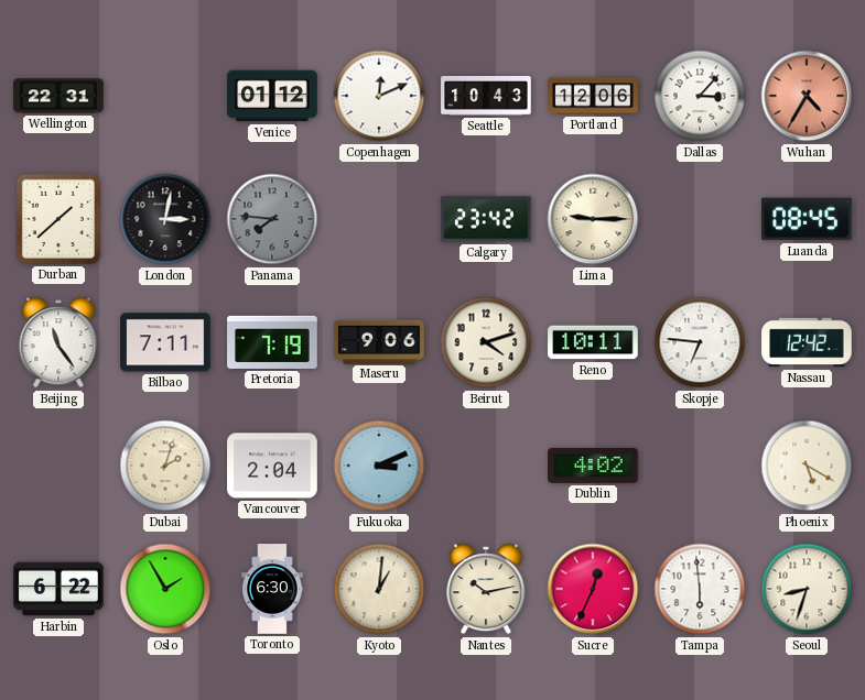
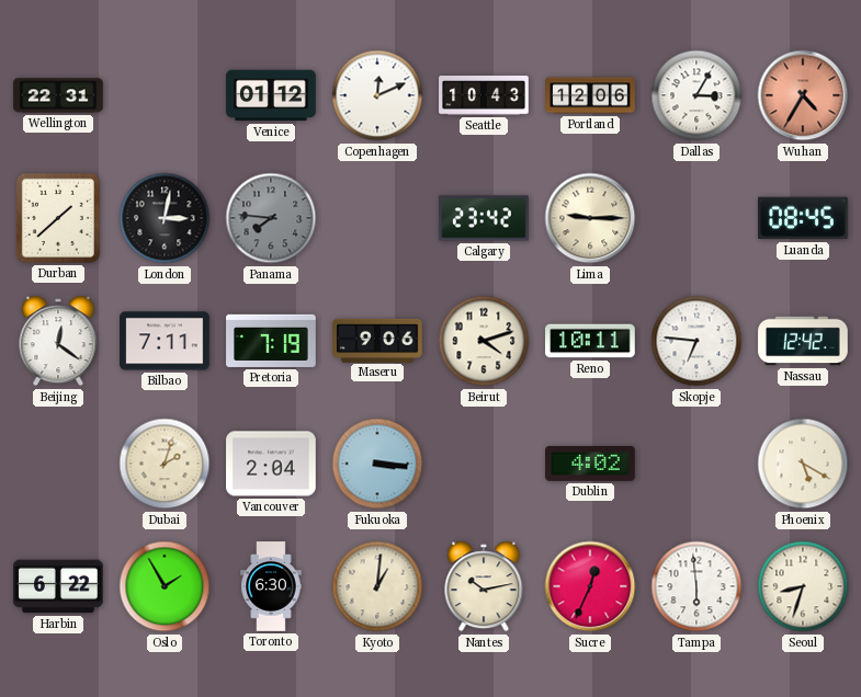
Dallas: 3:07 -> 3:05 (696, 95)
Beijing: 11:24 -> 12:21 (58, 341)
Fukuoka: 3:11 -> 3:16 (377, 464)
